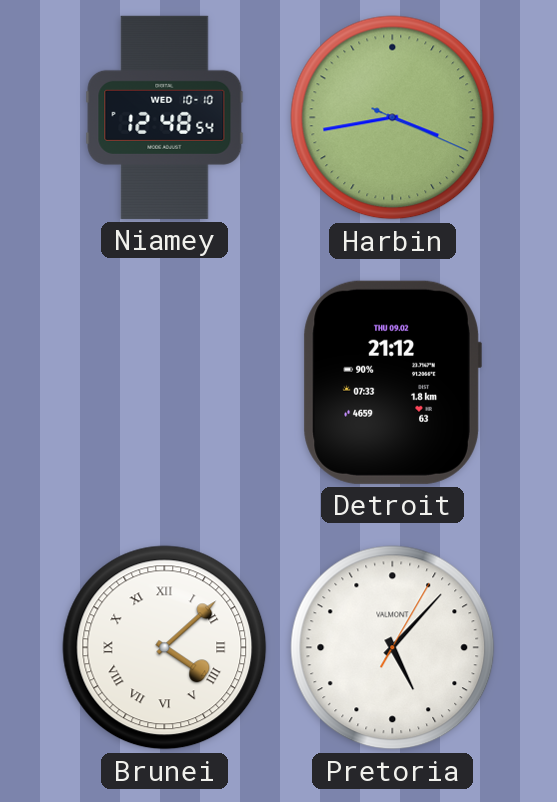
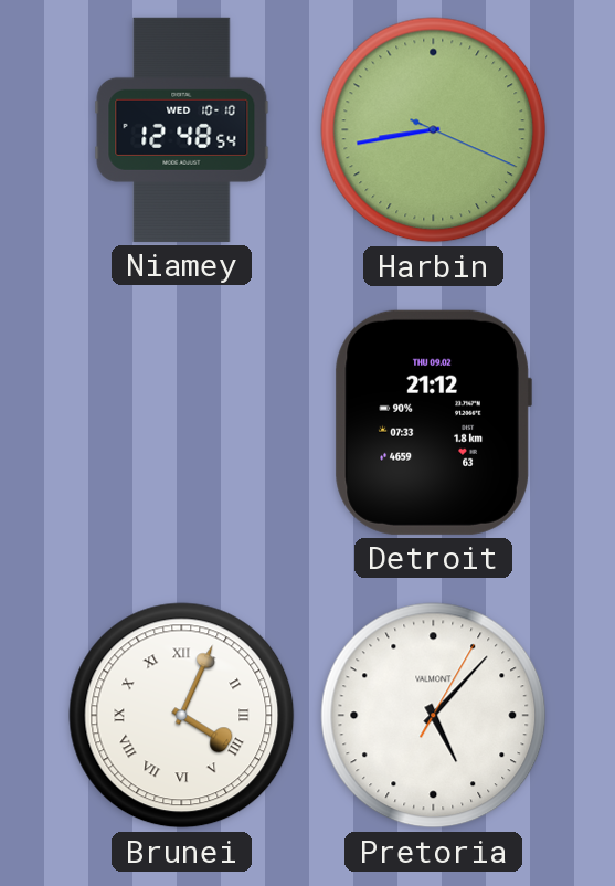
Harbin: 3:43 -> 8:43 (434, 130)
Brunei: 4:08 -> 4:04 (182, 716)
